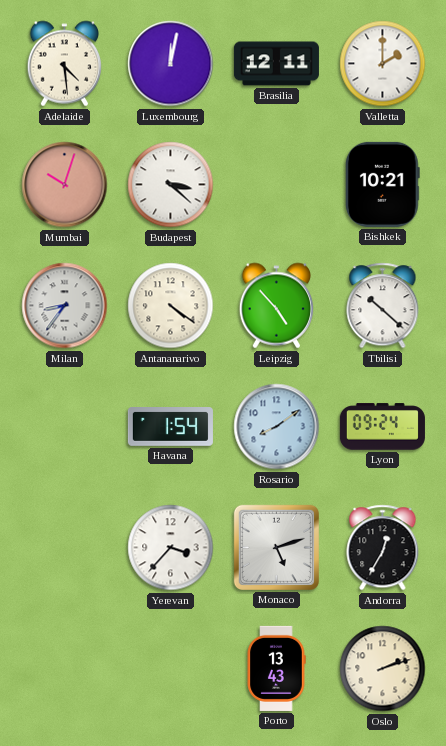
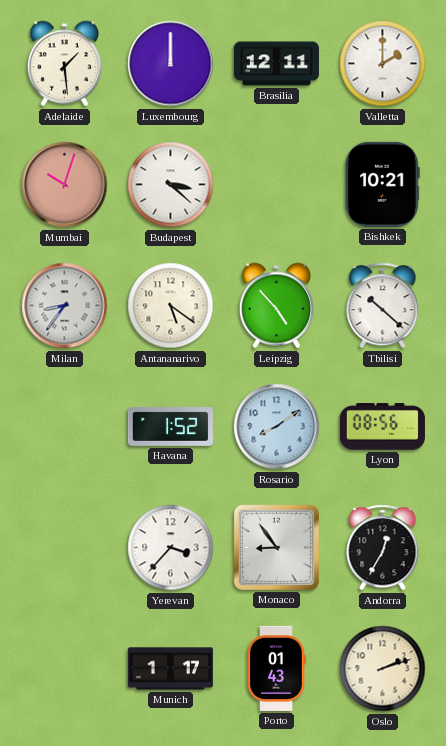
Adelaide: 4:29 -> 1:29 (65, 64)
Luxembourg: 12:02 -> 12:00 (171, 64)
Antananarivo: 4:21 -> 5:21 (171, 306)
Havana: 1:54 -> 1:52 (170, 427)
Lyon: 09:24 -> 08:56 (382, 427)
Monaco: 5:12 -> 8:54 (276, 547)
Munich: none -> 1:17 (170, 669)
Porto: 13:43 -> 01:43 (276, 668)
